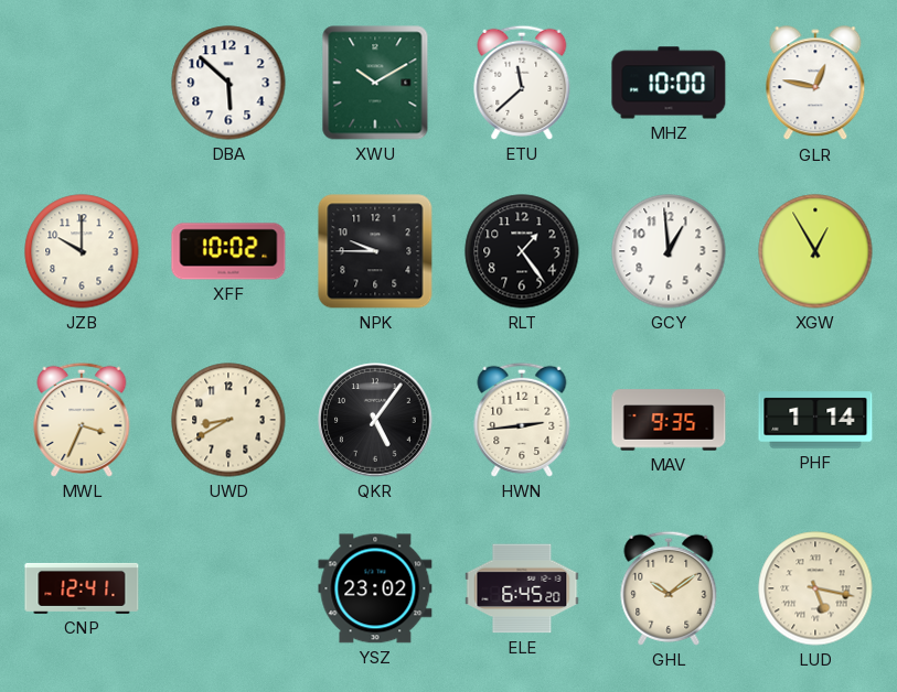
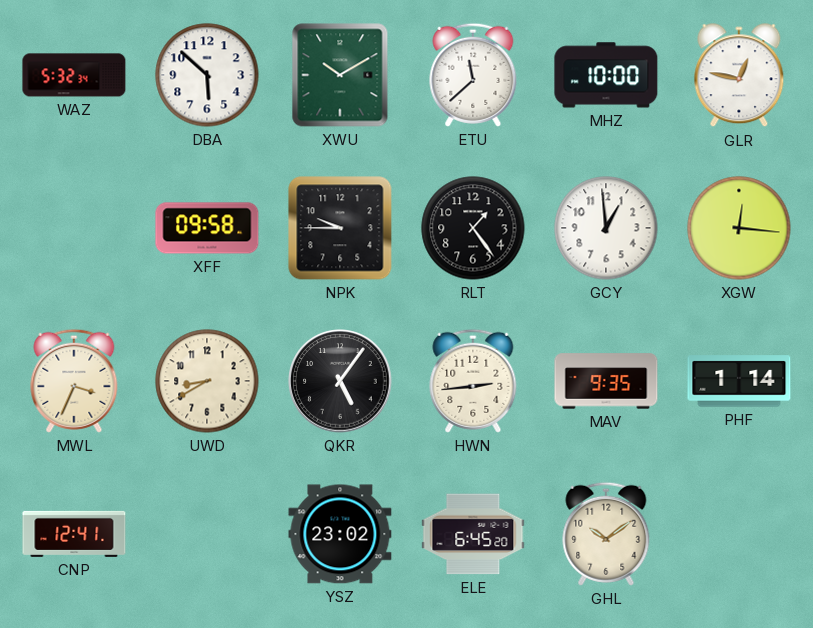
WAZ: none -> 5:32 (74, 75)
JZB: 10:00 -> none (82, 251)
XFF: 10:02 -> 09:58 (207, 228)
XGW: 12:55 -> 12:16 (739, 228)
LUD: 5:17 -> none (815, 588)
